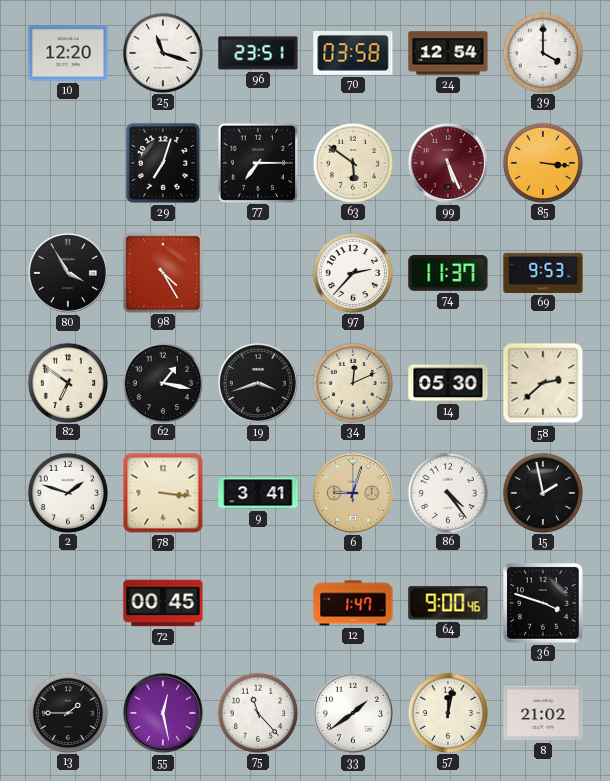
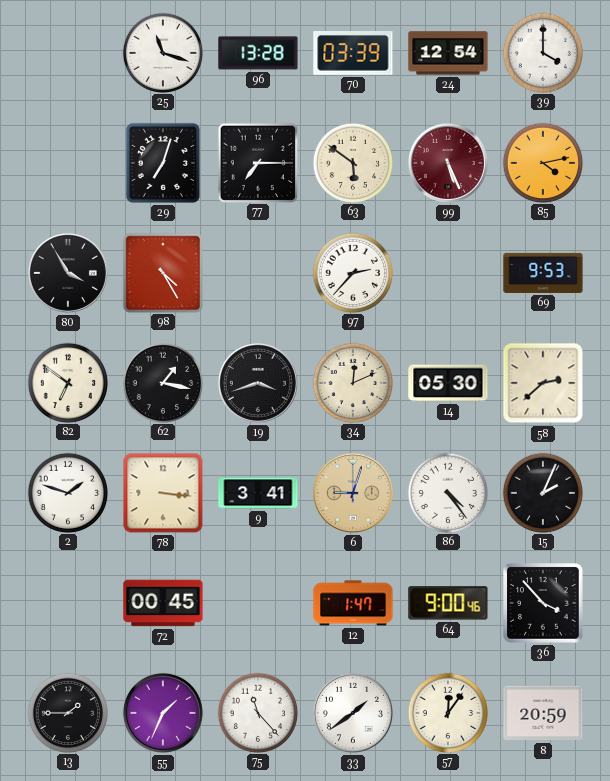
10: 12:20 -> none (68, 53)
96: 23:51 -> 13:28 (258, 53)
70: 03:58 -> 03:39 (353, 54)
85: 3:16 -> 4:13 (542, 162)
74: 11:37 -> none (448, 273)
15: 1:58 -> 2:04 (542, 492)
36: 3:48 -> 3:53 (543, 603)
55: 12:28 -> 1:34 (163, 713)
57: 12:02 -> 12:06 (447, 712)
8: 21:02 -> 20:59 (543, 713)
